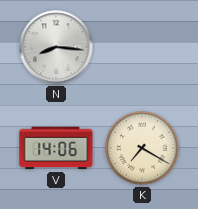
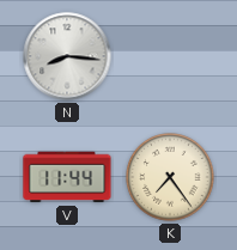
V: 14:06 -> 11:44 (67, 177)
K: 7:20 -> 7:24 (170, 177)
